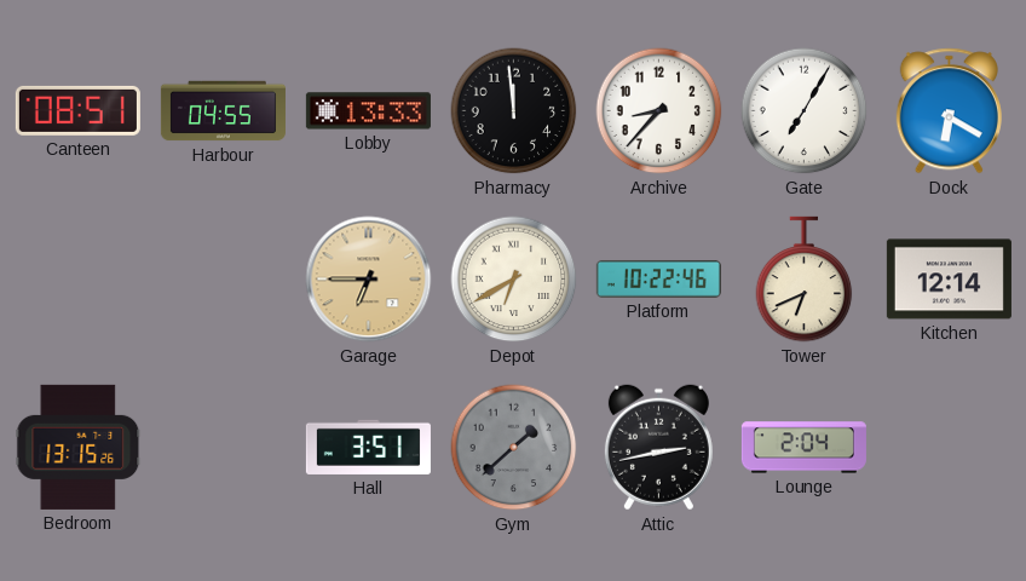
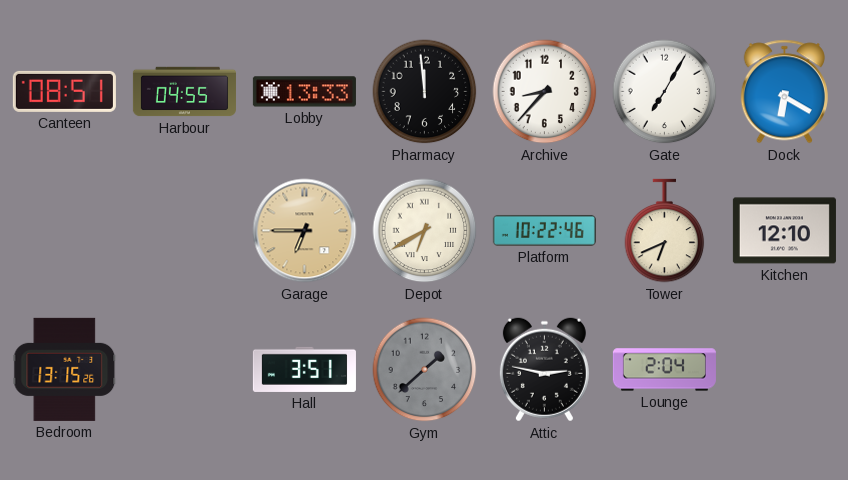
Kitchen: 12:14 -> 12:10 (784, 231)
Attic: 2:43 -> 2:47 (544, 370)
